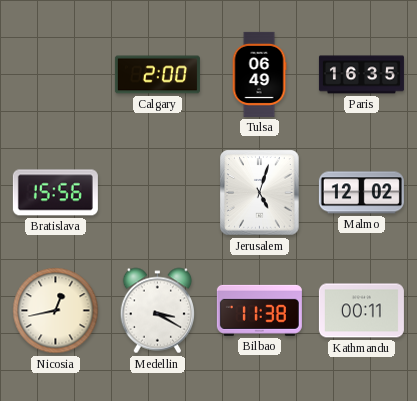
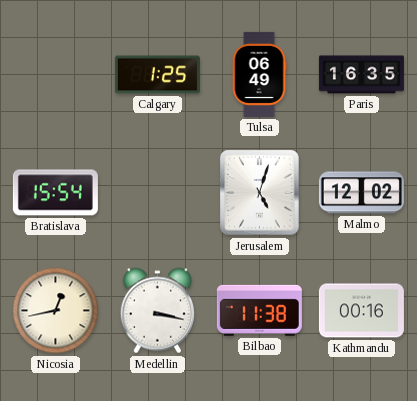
Calgary: 2:00 -> 1:25 (157, 75)
Bratislava: 15:56 -> 15:54 (55, 193)
Medellin: 3:20 -> 3:17 (157, 311)
Kathmandu: 00:11 -> 00:16 (361, 311)
